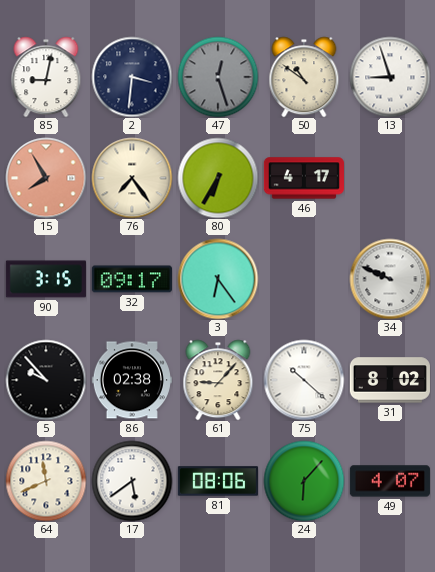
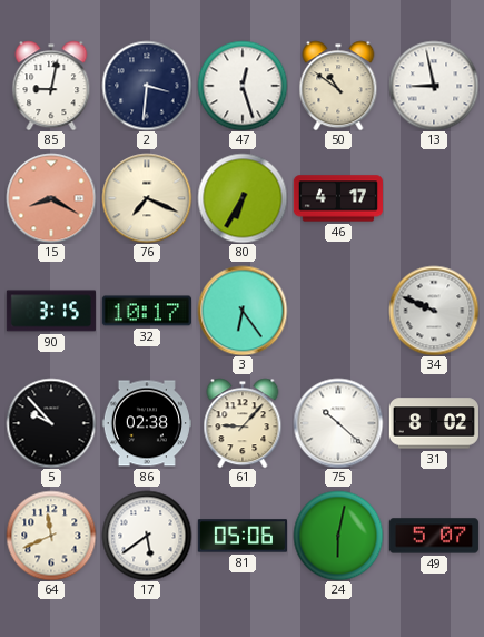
47 dial: grey -> white (243, 86)
13: 8:57 -> 8:58 (434, 86)
15: 7:55 -> 8:20 (51, 198)
76: 7:24 -> 7:19 (147, 198)
32: 09:17 -> 10:17 (147, 311)
81: 08:06 -> 05:06 (241, 536)
24: 6:07 -> 6:02 (338, 536)
49: 4:07 -> 5:07 (434, 536)
